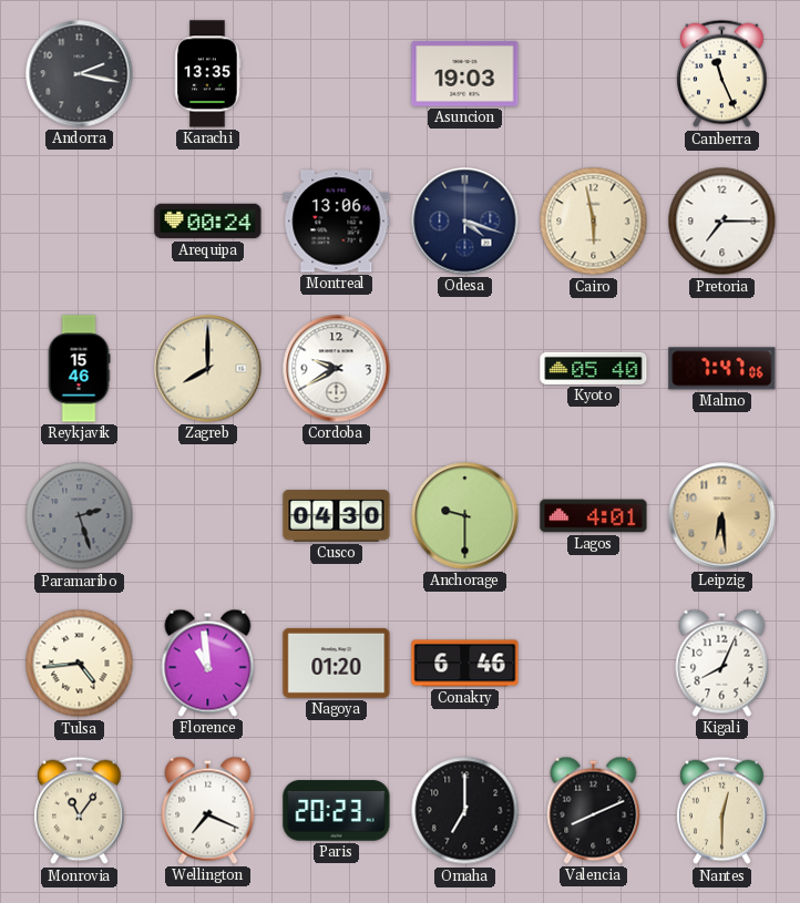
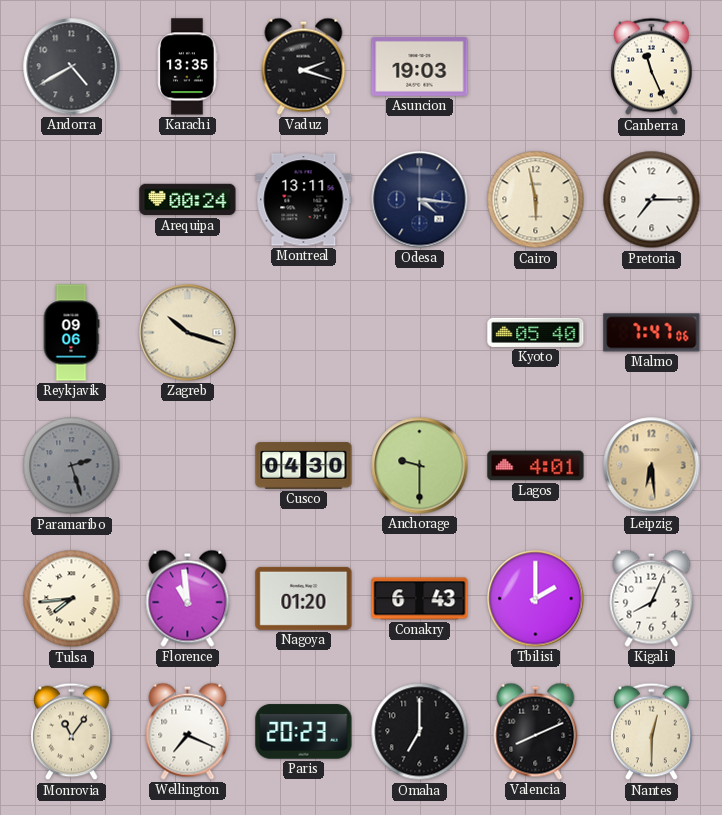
Andorra: 2:17 -> 4:40 (72, 67)
Vaduz: none -> 2:18 (304, 66)
Montreal: 13:06 -> 13:11 (304, 200)
Odesa: 4:18 -> 4:16 (420, 200)
Reykjavik: 15:46 -> 09:06 (71, 333)
Zagreb: 8:00 -> 10:18 (188, 333)
Cordoba: 9:40 -> none (337, 369)
Tulsa: 4:44 -> 7:44 (72, 599)
Conakry: 6:46 -> 6:43 (420, 599)
Tbilisi: none -> 2:00 (536, 599)
